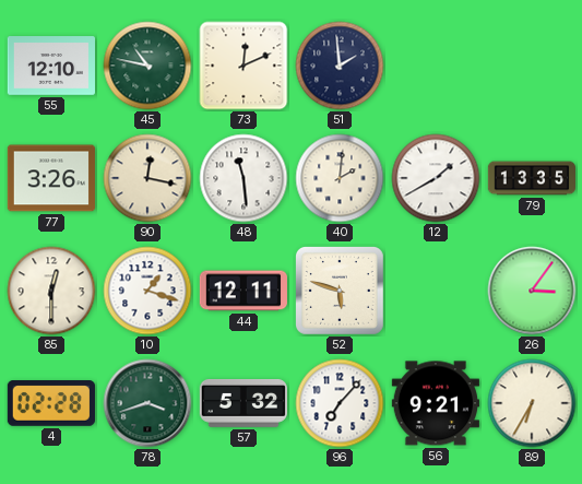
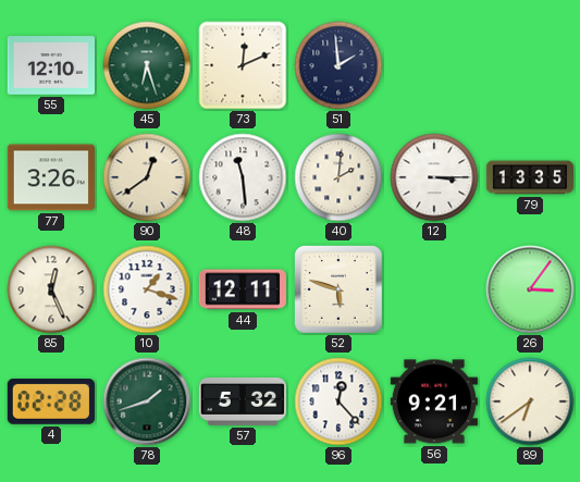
45: 10:47 -> 6:27 (147, 65)
90: 12:17 -> 12:39 (147, 177)
12: 1:40 -> 3:15 (434, 177)
85: 12:30 -> 12:26 (51, 289)
78: 3:42 -> 1:42 (147, 401)
96: 7:07 -> 12:23 (338, 401)
89: 6:35 -> 6:39 (530, 401)
